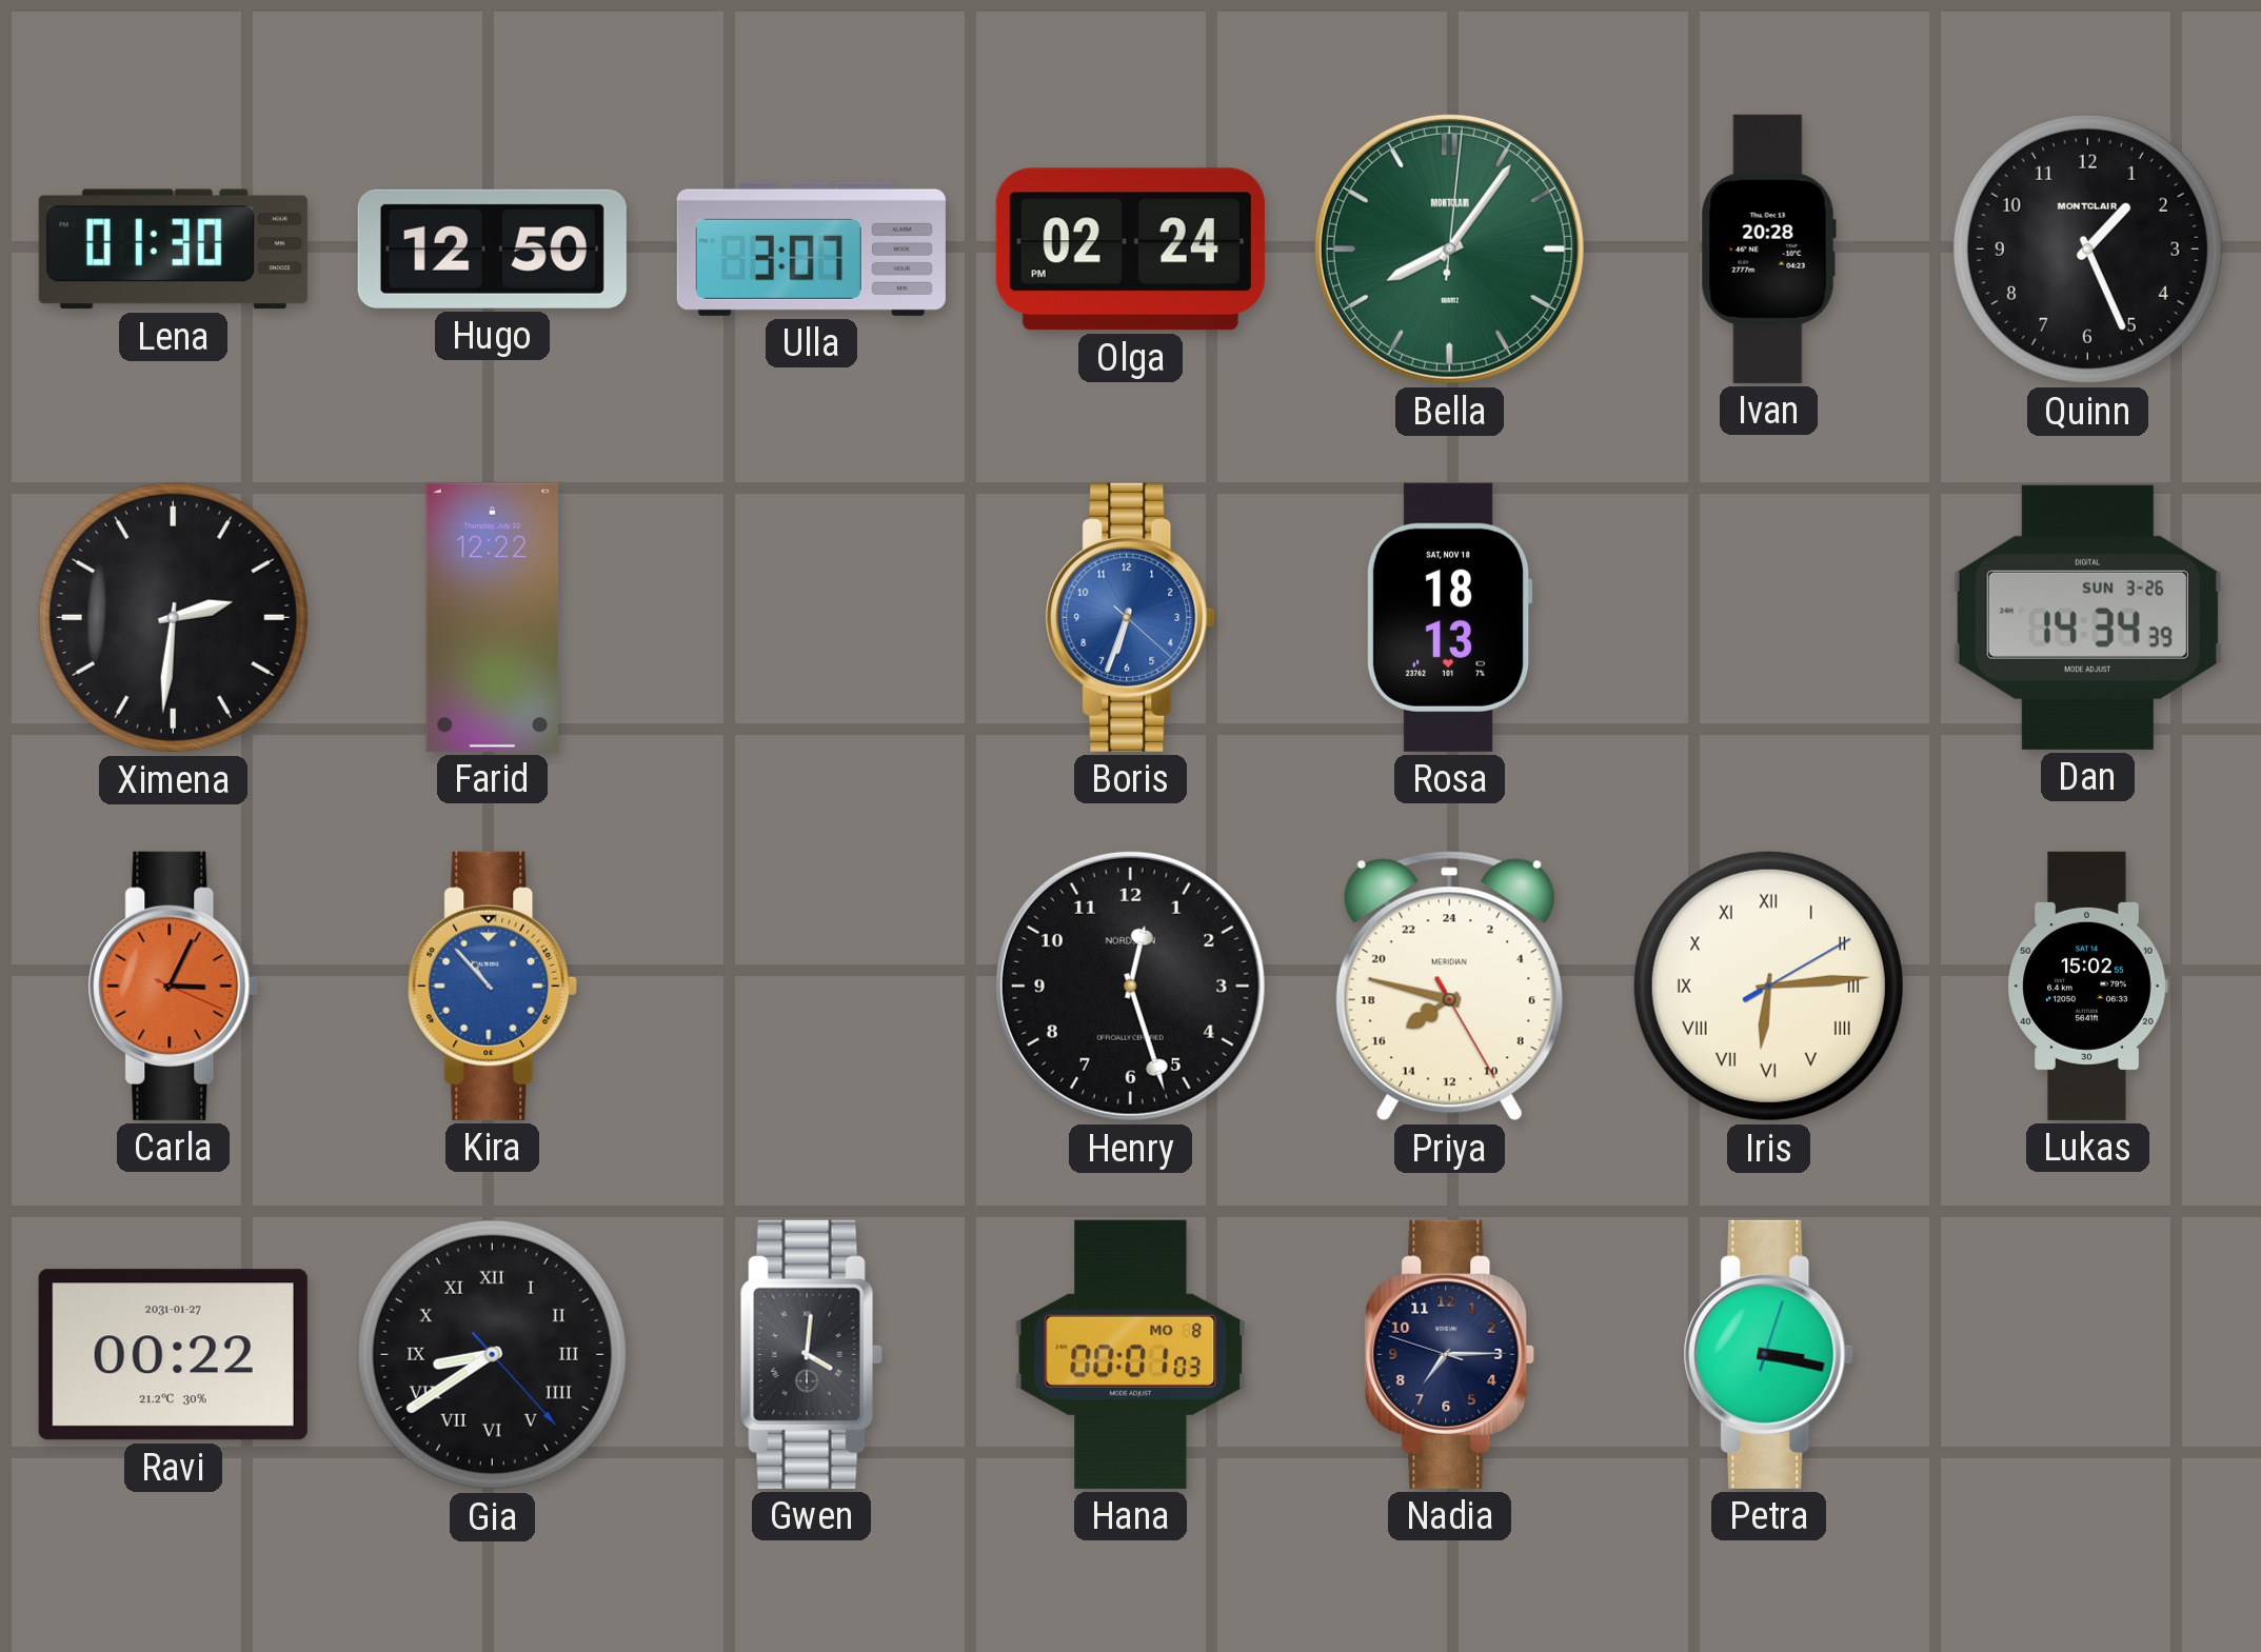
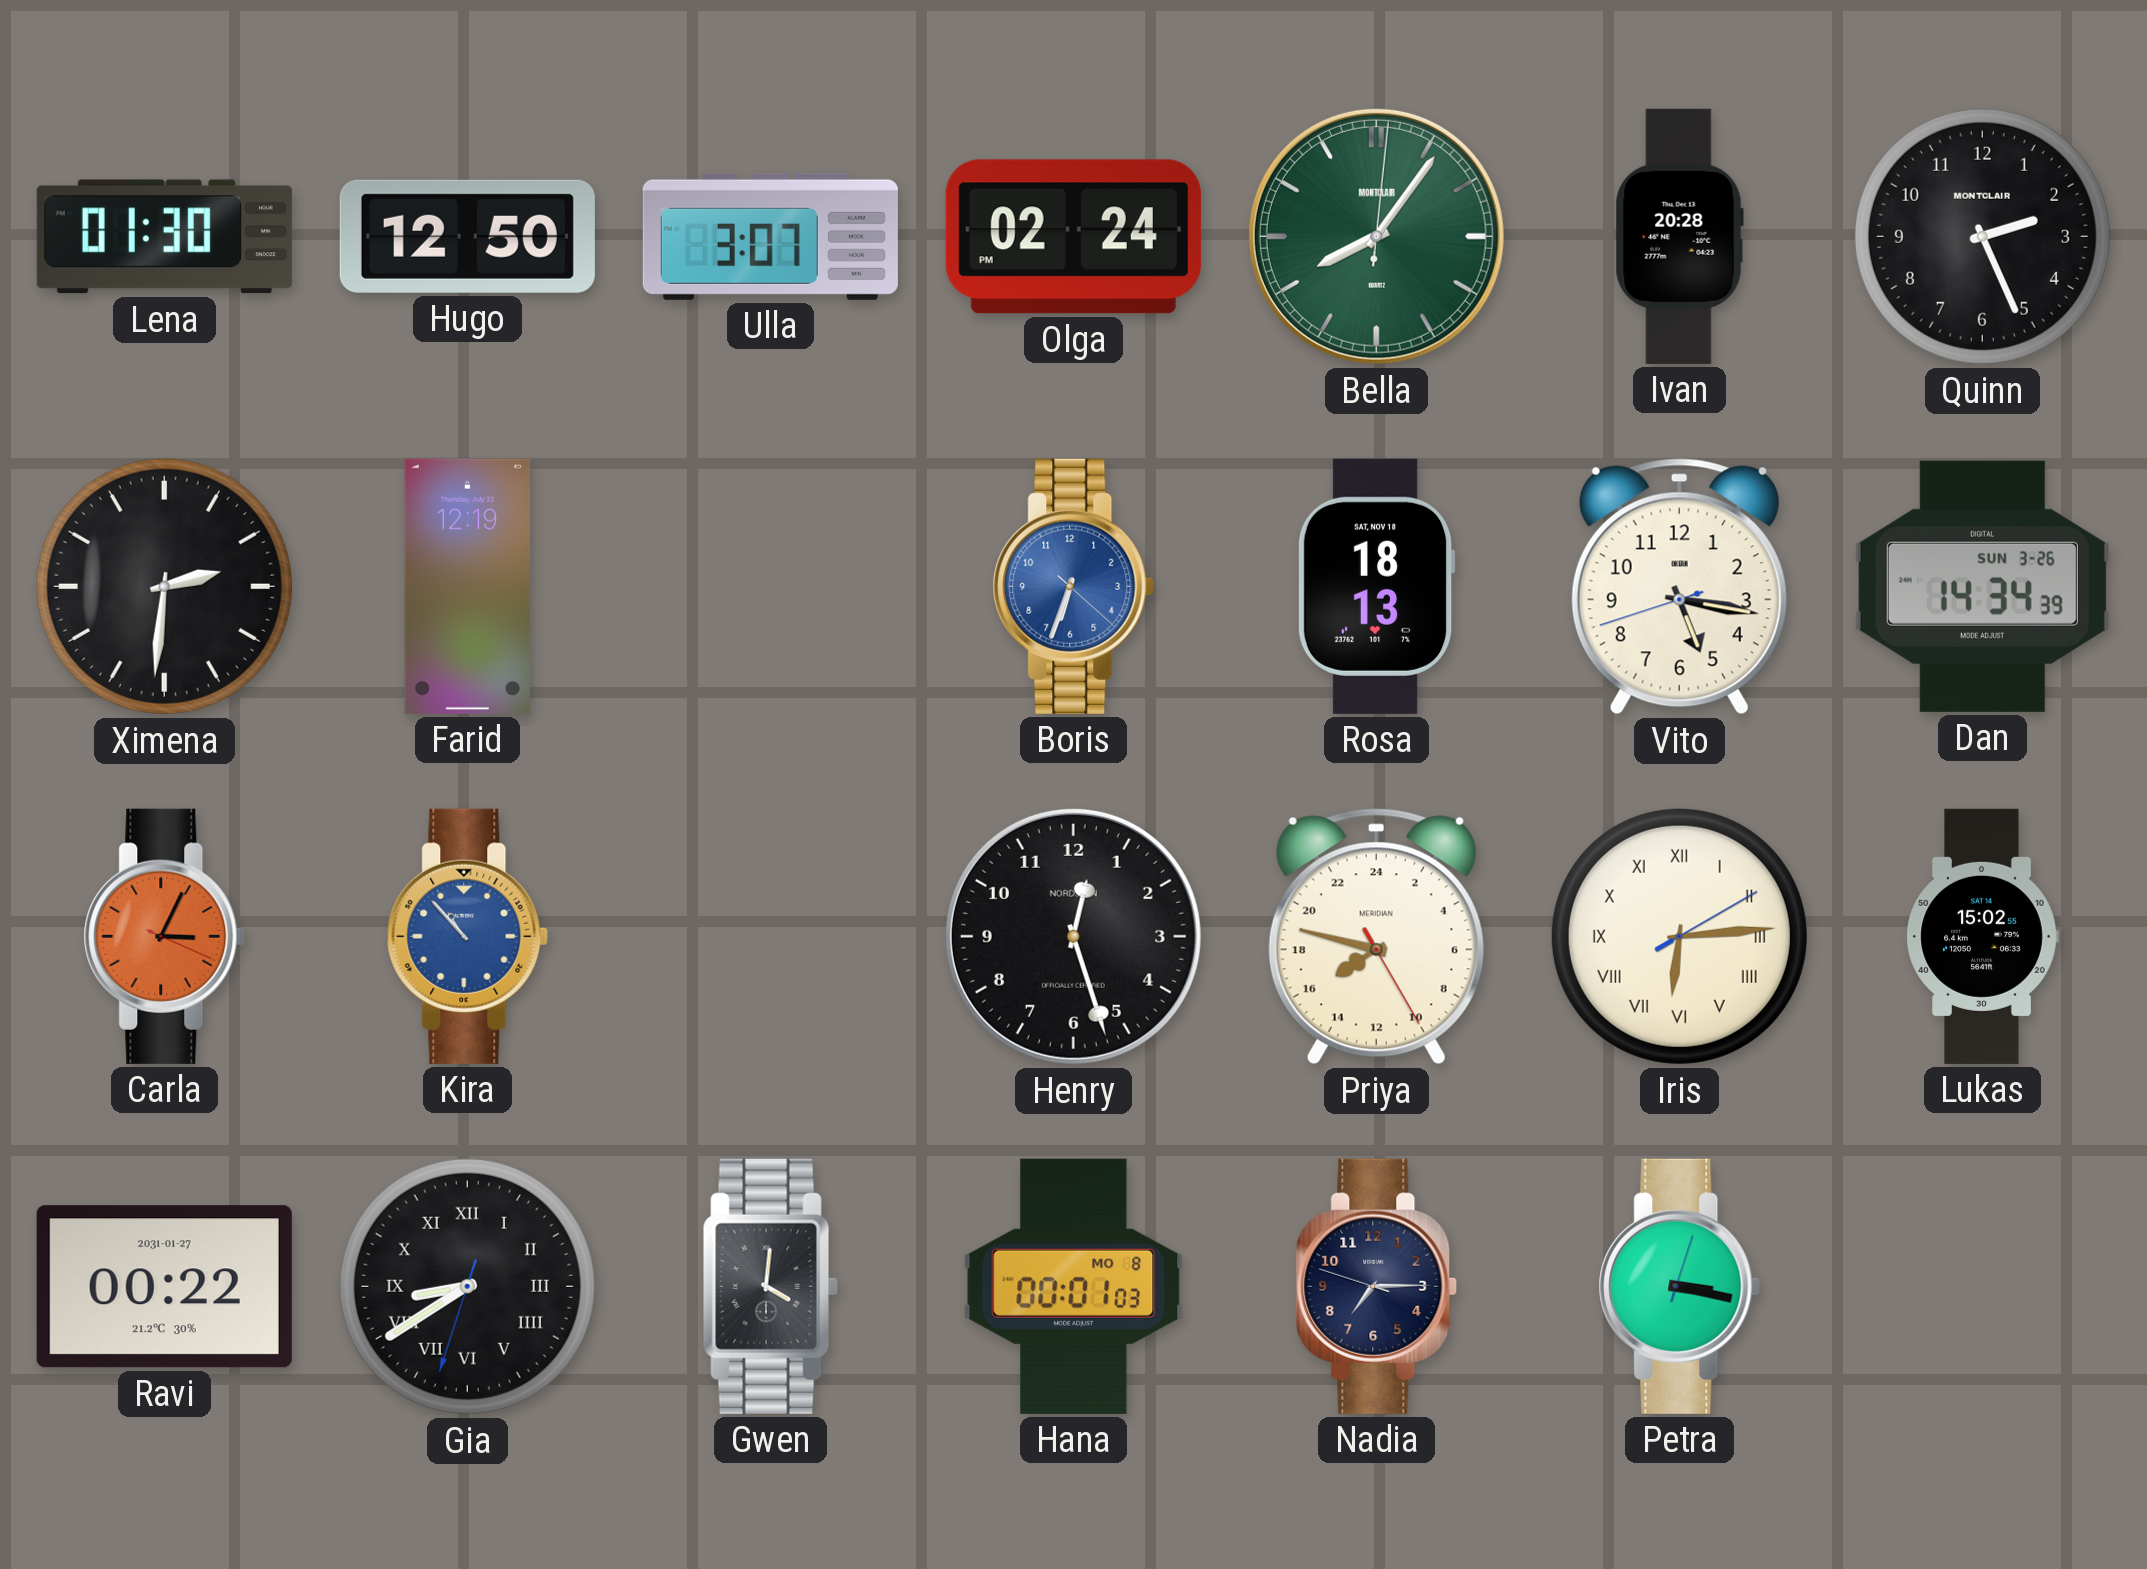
Quinn: 1:26 -> 2:26 (1982, 236)
Farid: 12:22 -> 12:19 (468, 586)
Vito: none -> 5:16 (1679, 587)
Gia: 8:39:23 -> 8:39:33 (467, 1286)
